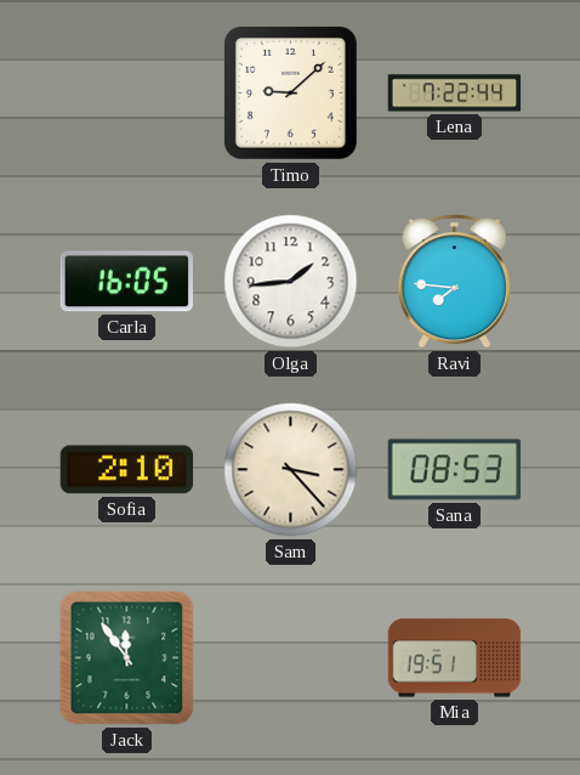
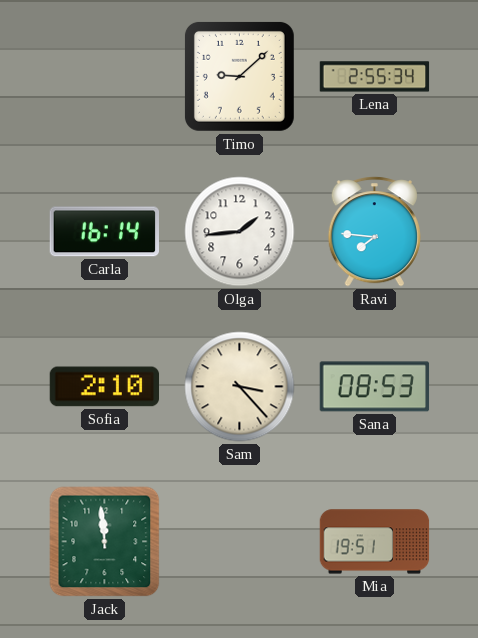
Lena: 7:22 -> 2:55 (375, 77)
Carla: 16:05 -> 16:14 (104, 232)
Jack: 11:54 -> 11:59 (105, 542)
